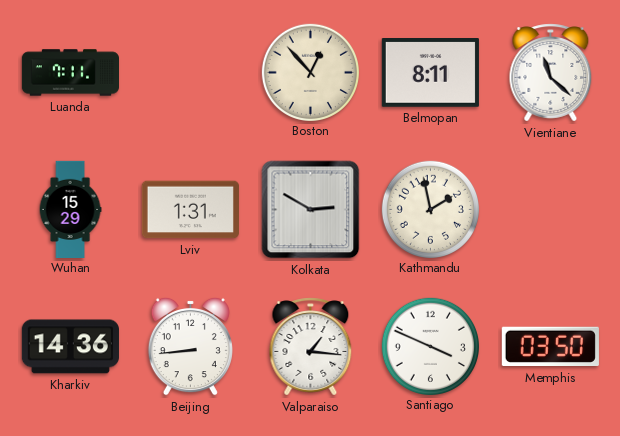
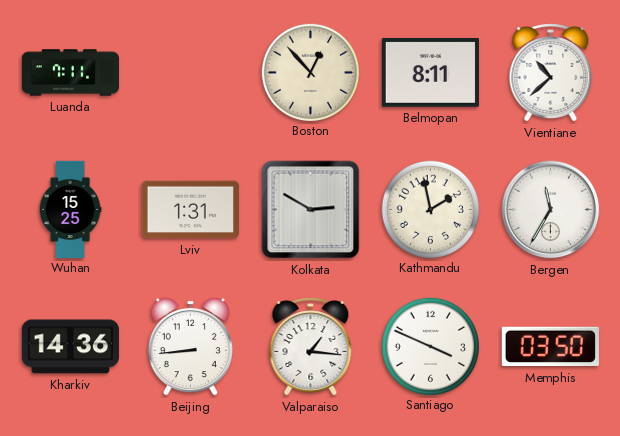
Vientiane: 11:22 -> 10:38 (551, 73)
Wuhan: 15:29 -> 15:25 (70, 209)
Bergen: none -> 11:35 (551, 210)
